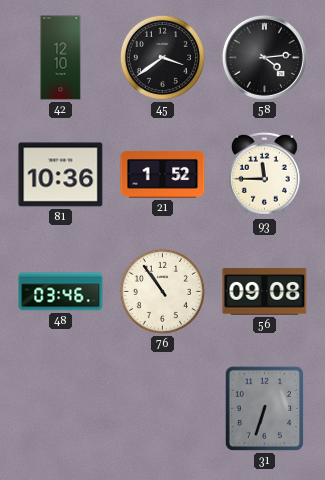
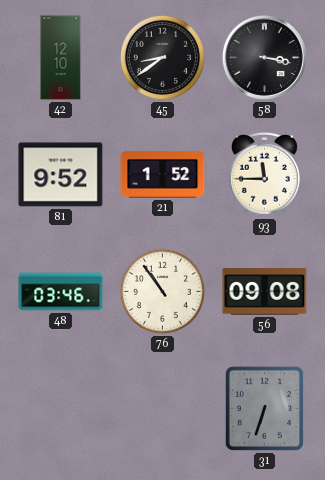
45: 3:39 -> 8:39 (162, 57)
58: 4:14 -> 3:17 (264, 57)
81: 10:36 -> 9:52 (61, 175)
